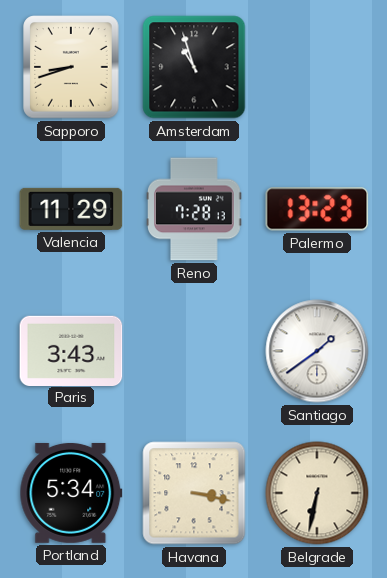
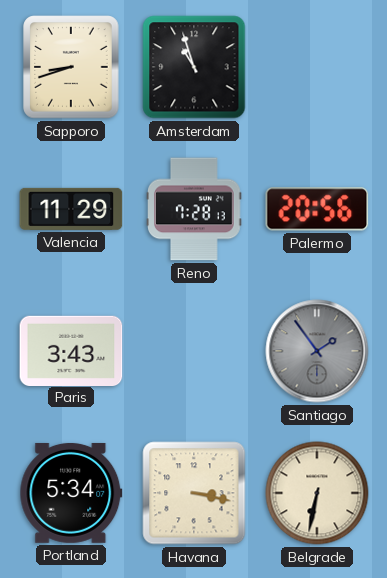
Palermo: 13:23 -> 20:56 (317, 209)
Santiago: 1:39 -> 1:54 (317, 351)
Santiago dial: white -> grey (317, 351)
